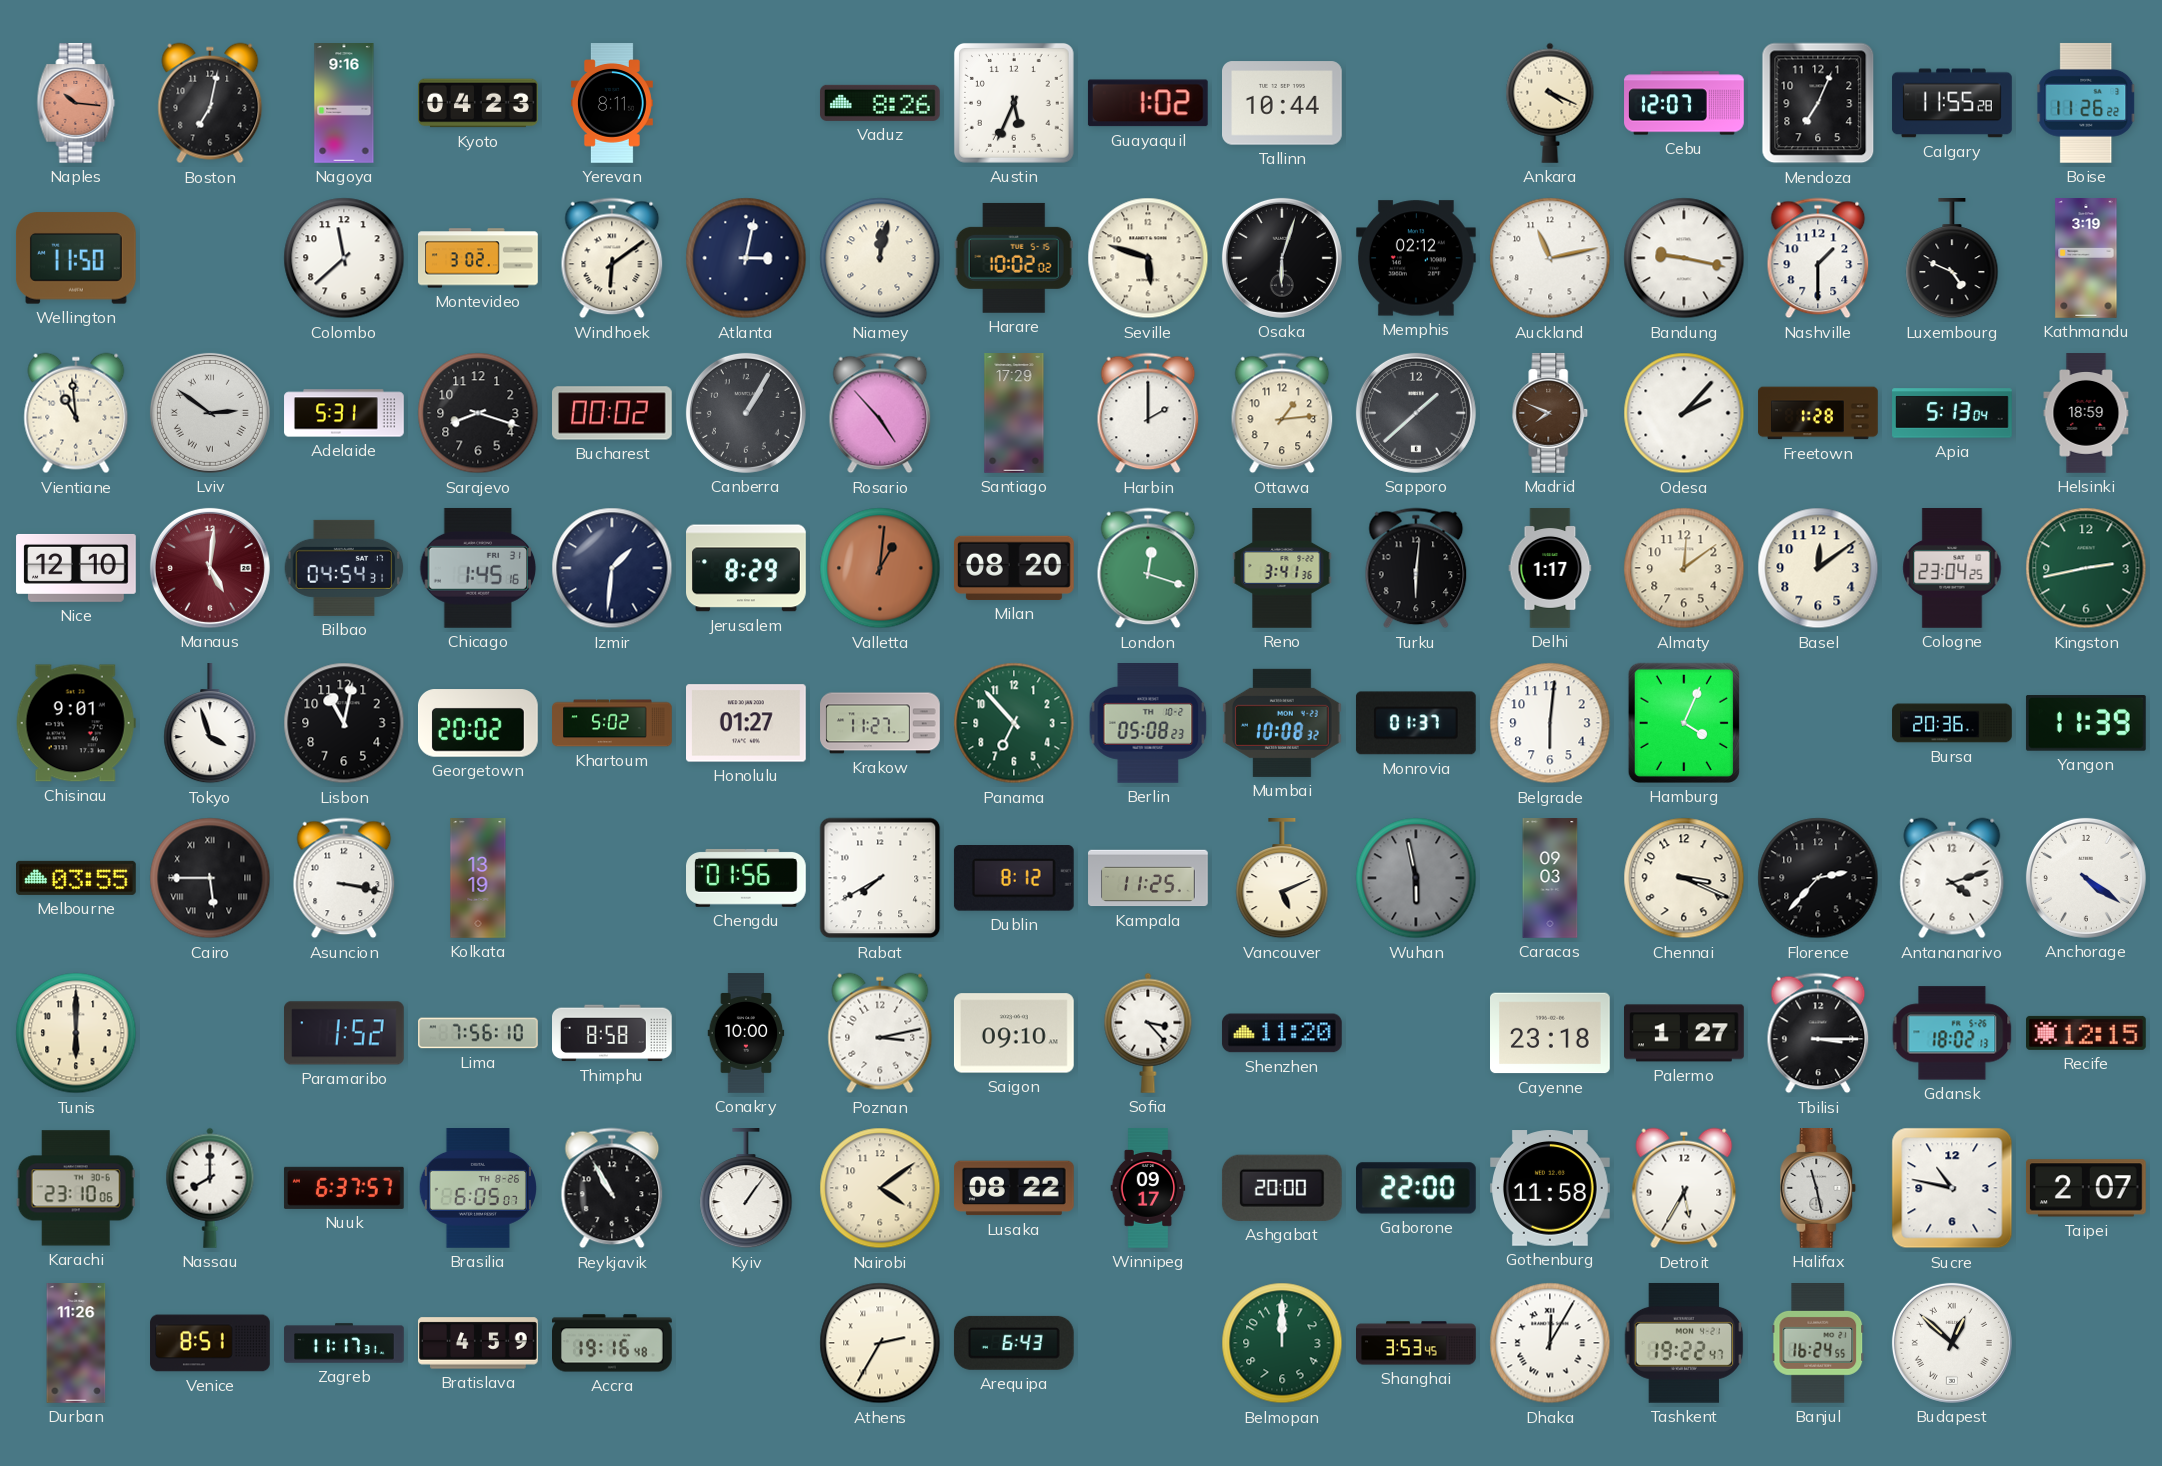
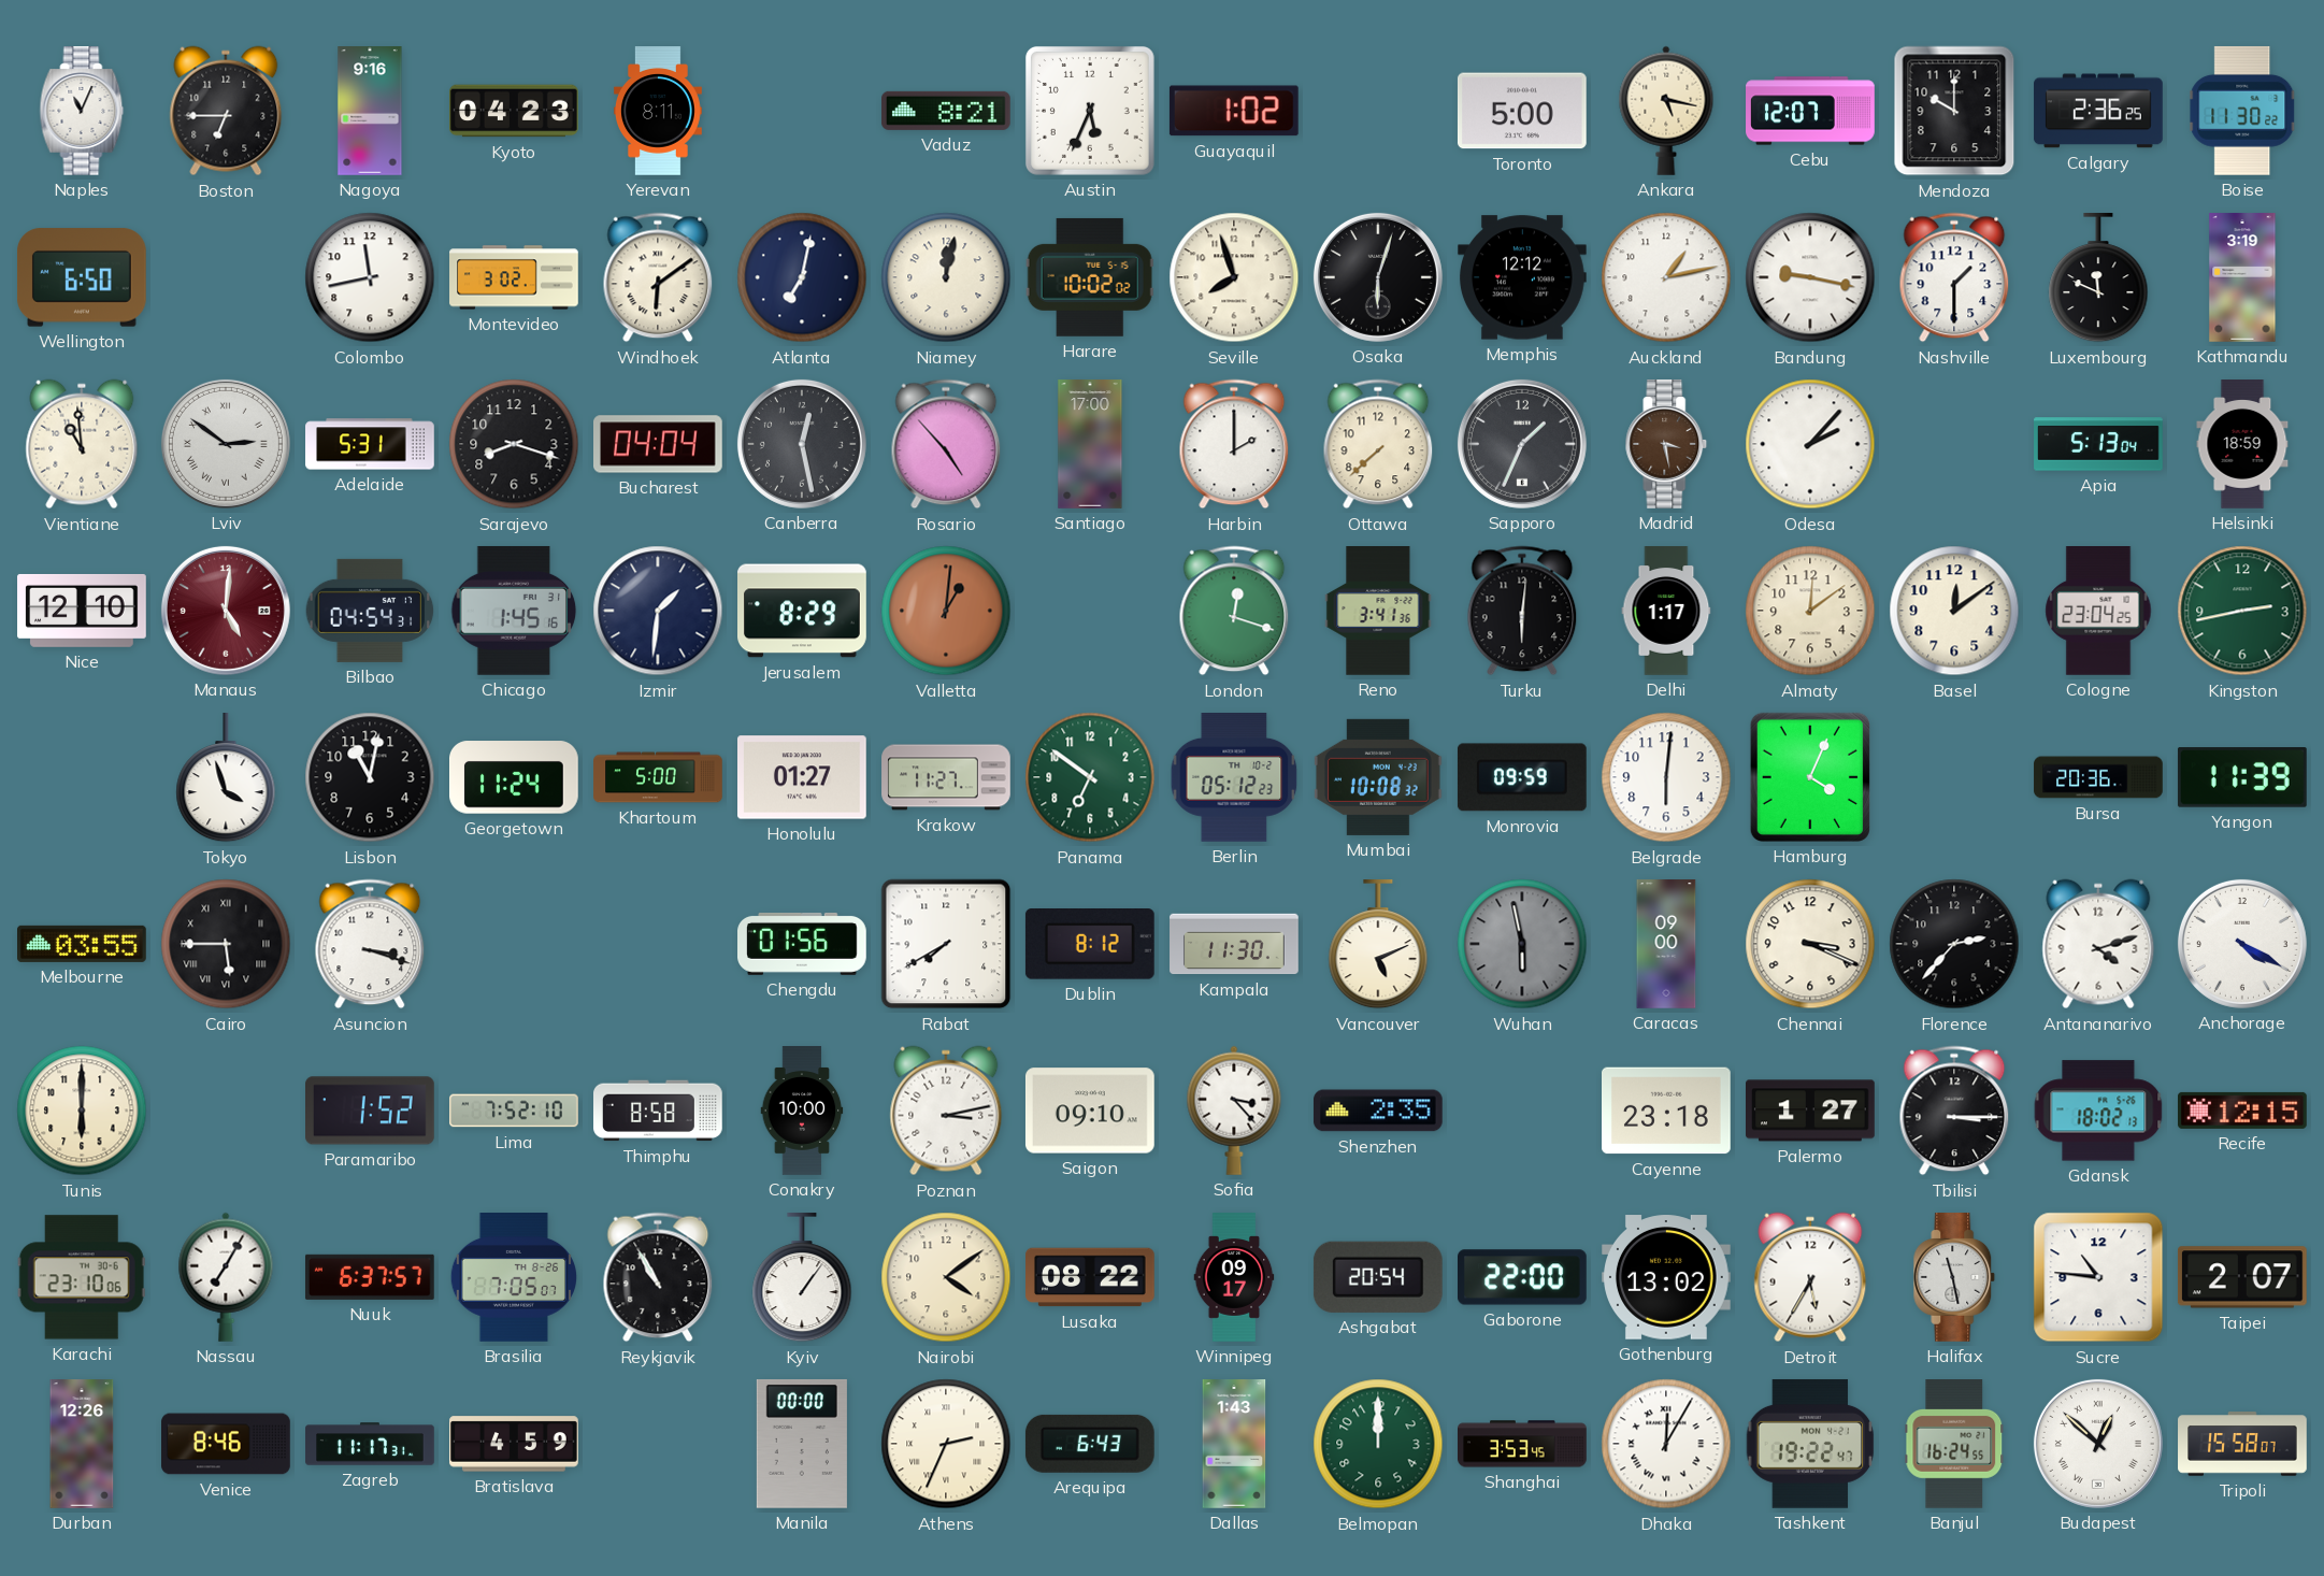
Naples: 10:16 -> 11:04 (82, 112)
Naples dial: salmon -> white (82, 112)
Boston: 7:02 -> 6:45 (226, 111)
Vaduz: 8:26 -> 8:21 (946, 111)
Tallinn: 10:44 -> none (1283, 103)
Toronto: none -> 5:00 (1522, 111)
Ankara: 4:19 -> 5:17 (1666, 111)
Mendoza: 7:04 -> 10:00 (1954, 111)
Calgary: 11:55 -> 2:36 (2098, 111)
Boise: 11:26 -> 11:30 (2242, 111)
Wellington: 11:50 -> 6:50 (82, 277)
Colombo: 11:38 -> 11:43 (370, 277)
Atlanta: 3:02 -> 7:02 (802, 277)
Seville: 5:48 -> 7:57 (1234, 277)
Memphis: 02:12 -> 12:12 (1523, 277)
Auckland: 11:13 -> 1:13 (1666, 277)
Luxembourg: 4:49 -> 11:49 (2098, 278)
Bucharest: 00:02 -> 04:04 (659, 444)
Canberra: 1:05 -> 12:28 (802, 444)
Santiago: 17:29 -> 17:00 (1090, 444)
Ottawa: 1:14 -> 7:38 (1378, 444)
Sapporo: 1:38 -> 1:34 (1522, 444)
Madrid: 7:49 -> 3:28 (1666, 445)
Freetown: 1:28 -> none (1818, 413)
Milan: 08:20 -> none (1015, 568)
Chisinau: 9:01 -> none (76, 723)
Georgetown: 20:02 -> 11:24 (515, 777)
Khartoum: 5:02 -> 5:00 (658, 777)
Panama: 6:53 -> 6:51 (1090, 777)
Berlin: 05:08 -> 05:12 (1234, 778)
Monrovia: 01:37 -> 09:59 (1522, 777)
Asuncion: 3:17 -> 3:18 (370, 944)
Kolkata: 13:19 -> none (478, 878)
Kampala: 11:25 -> 11:30 (1234, 944)
Caracas: 09:03 -> 09:00 (1666, 944)
Anchorage: 4:21 -> 4:20 (2242, 944)
Lima: 7:56 -> 7:52 (514, 1111)
Shenzhen: 11:20 -> 2:35 (1378, 1111)
Nassau: 8:00 -> 7:05 (226, 1277)
Brasilia: 6:05 -> 7:05 (513, 1278)
Ashgabat: 20:00 -> 20:54 (1378, 1277)
Gothenburg: 11:58 -> 13:02 (1667, 1277)
Sucre: 10:47 -> 10:46 (2098, 1277)
Durban: 11:26 -> 12:26 (82, 1444)
Venice: 8:51 -> 8:46 (226, 1444)
Accra: 19:16 -> none (613, 1343)
Manila: none -> 00:00 (802, 1444)
Athens: 2:35 -> 2:34 (946, 1444)
Dallas: none -> 1:43 (1234, 1444)
Tripoli: none -> 15:58 (2242, 1444)
